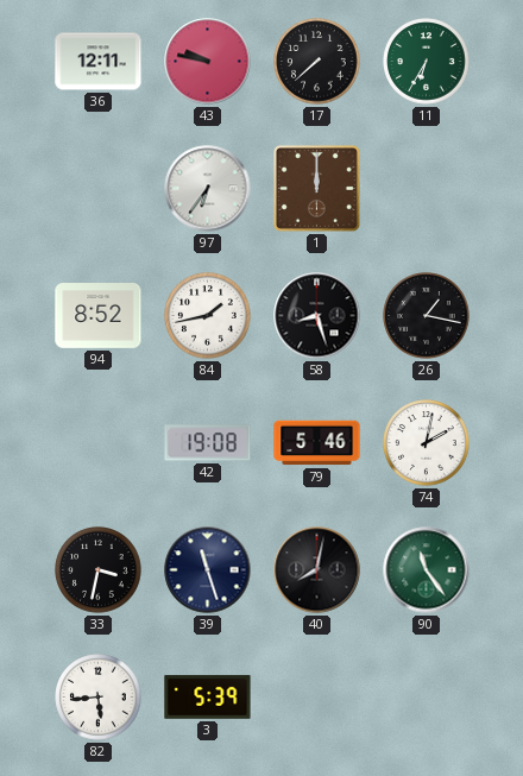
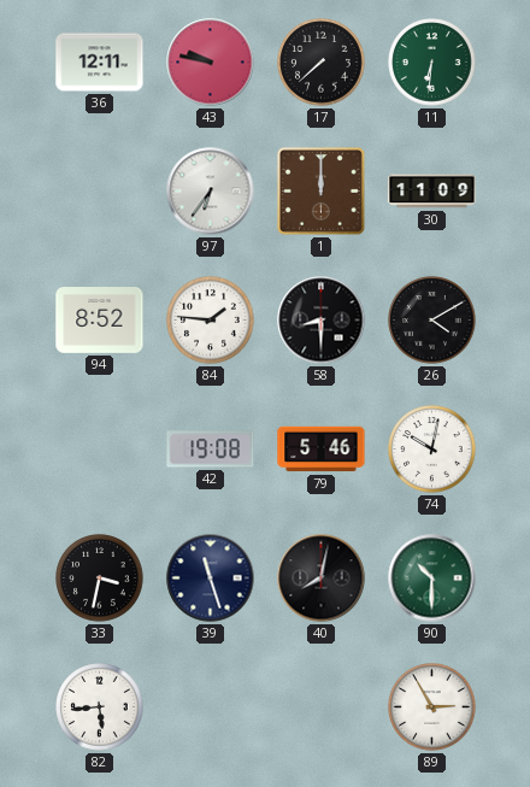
11: 6:35 -> 6:31 (432, 63)
30: none -> 11:09 (432, 192)
84: 1:43 -> 1:46 (211, 321)
58: 8:27 -> 8:30 (322, 321)
26: 1:17 -> 4:10 (432, 321)
74: 2:02 -> 10:02 (432, 450)
90: 11:24 -> 10:30 (432, 578)
3: 5:39 -> none (208, 698)
89: none -> 2:55 (432, 707)
